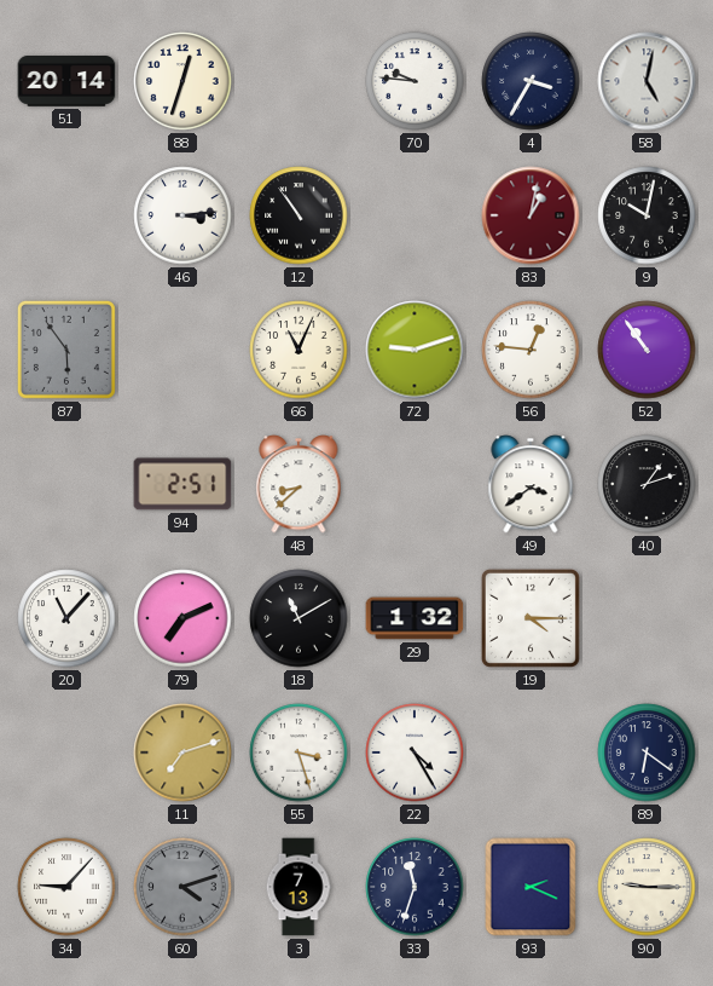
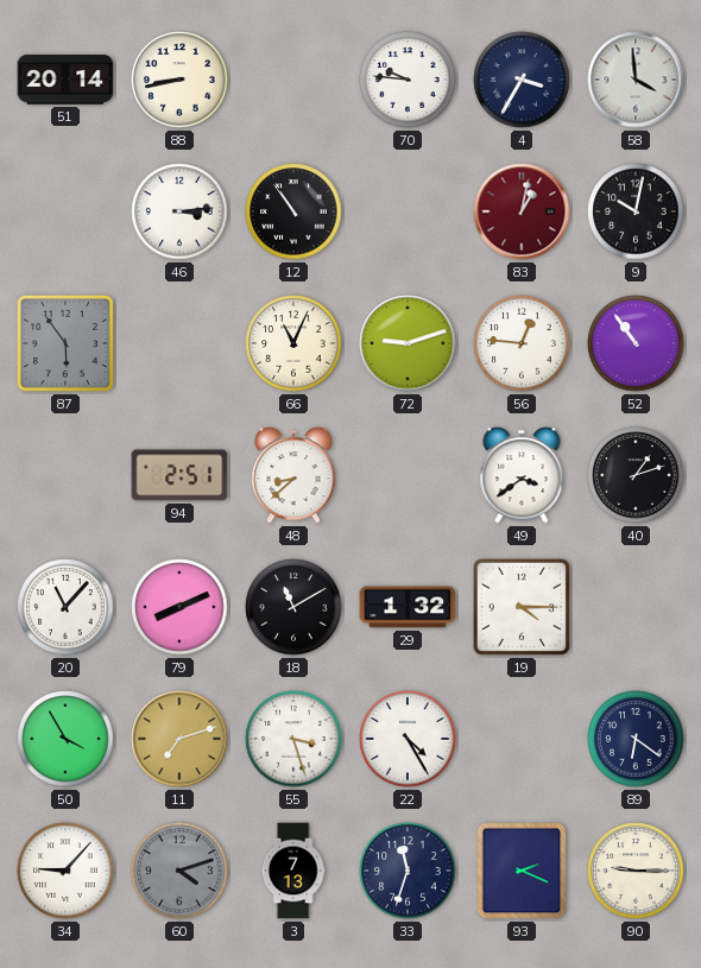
88: 12:33 -> 8:43 (179, 80)
58: 5:02 -> 3:59 (636, 80)
79: 7:11 -> 8:11 (179, 607)
50: none -> 3:55 (65, 739)
